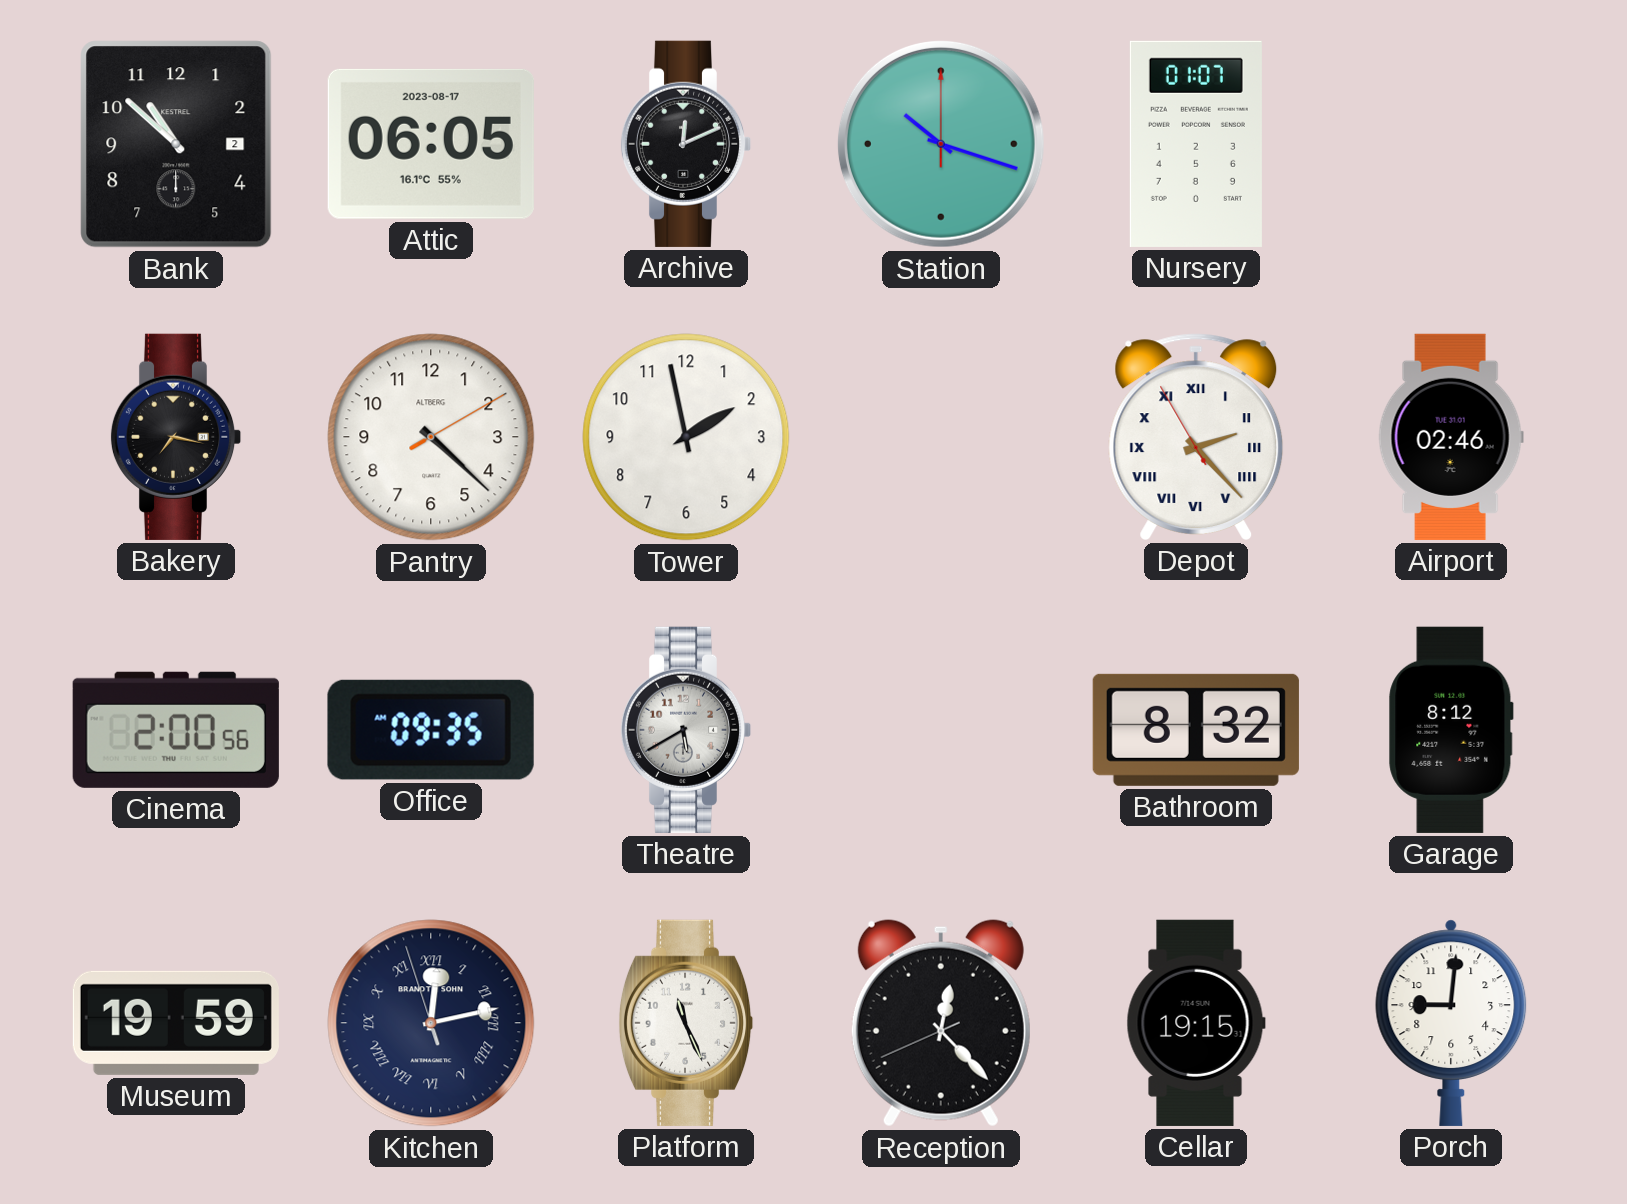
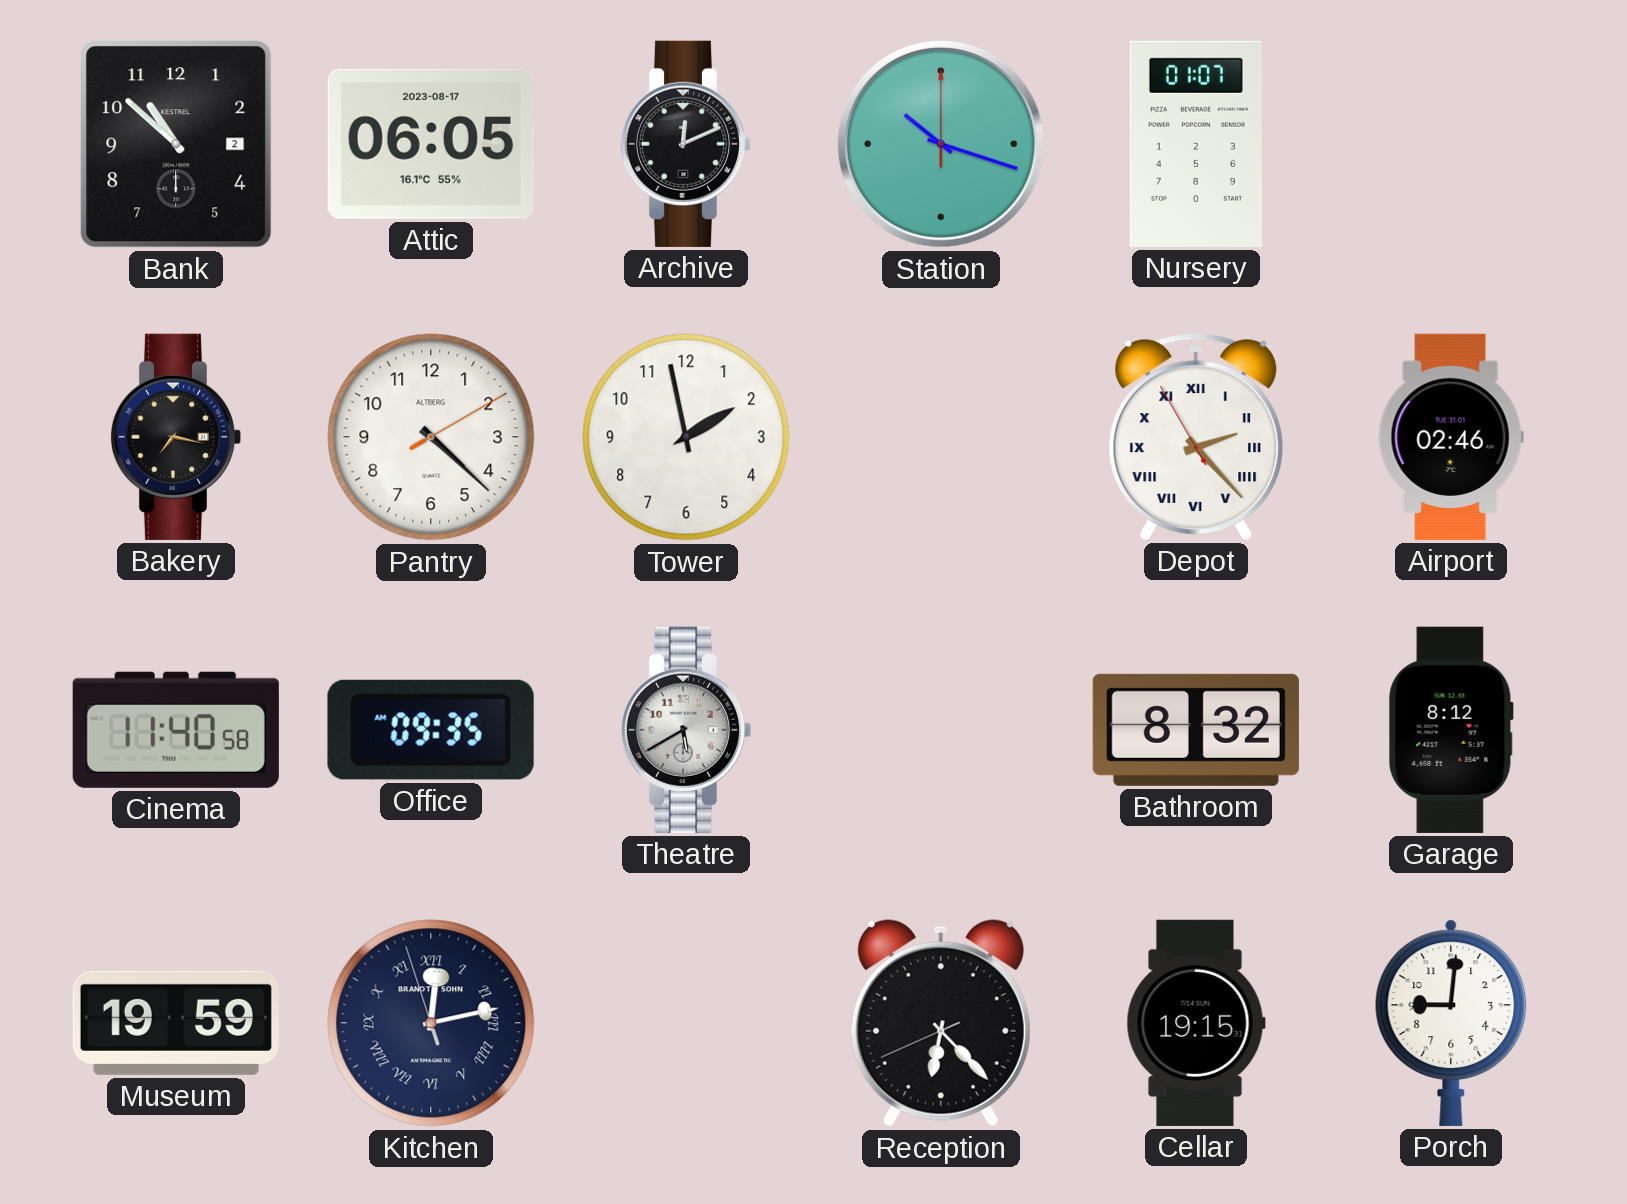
Cinema: 2:00 -> 11:40 (176, 730)
Platform: 11:26 -> none (686, 1023)
Reception: 12:22 -> 6:22 (941, 1023)
